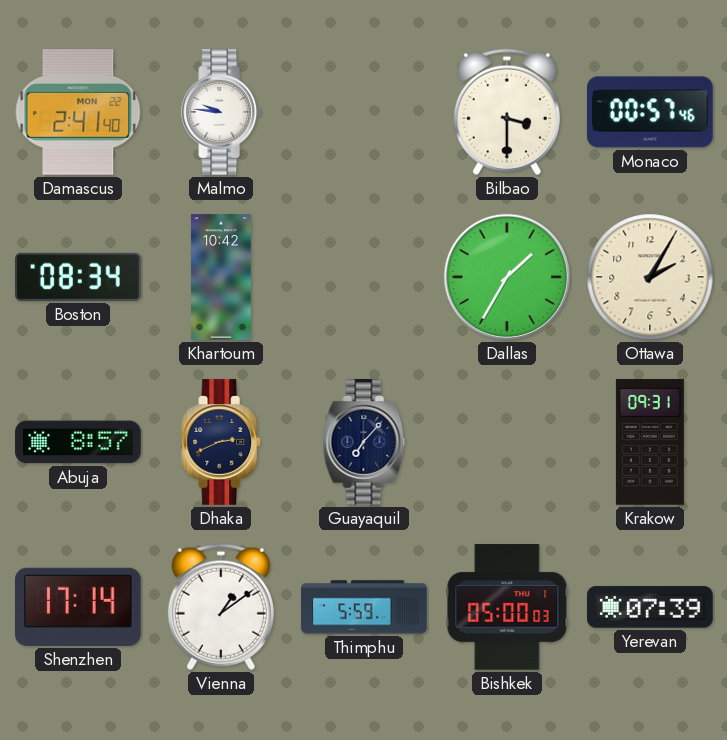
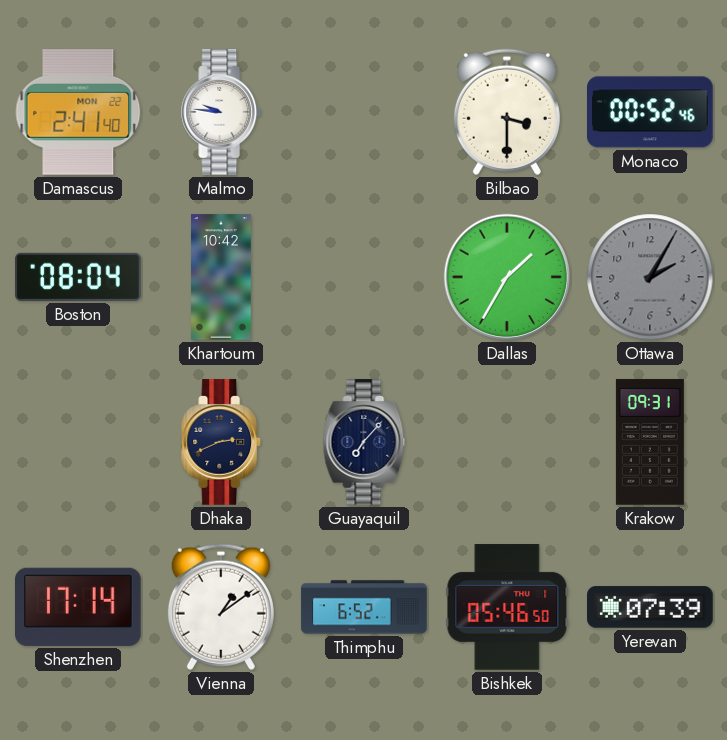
Monaco: 00:57 -> 00:52 (651, 112)
Boston: 08:34 -> 08:04 (78, 277)
Ottawa dial: cream -> grey (650, 277)
Abuja: 8:57 -> none (78, 442)
Thimphu: 5:59 -> 6:52 (364, 607)
Bishkek: 05:00 -> 05:46 (507, 607)
